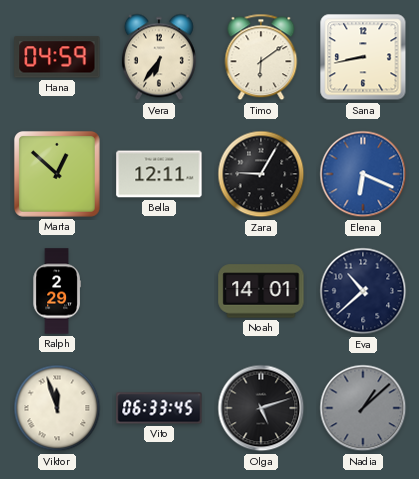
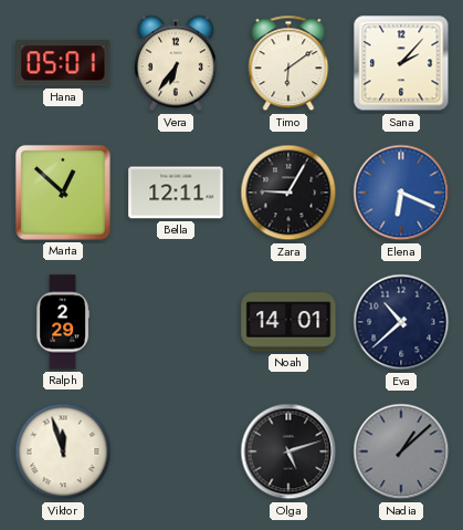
Hana: 04:59 -> 05:01 (63, 63)
Sana: 8:43 -> 2:07 (401, 63)
Vito: 06:33 -> none (159, 408)
